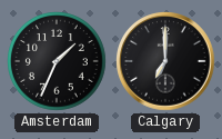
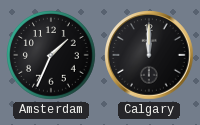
Calgary: 7:00 -> 12:00 (149, 55)
